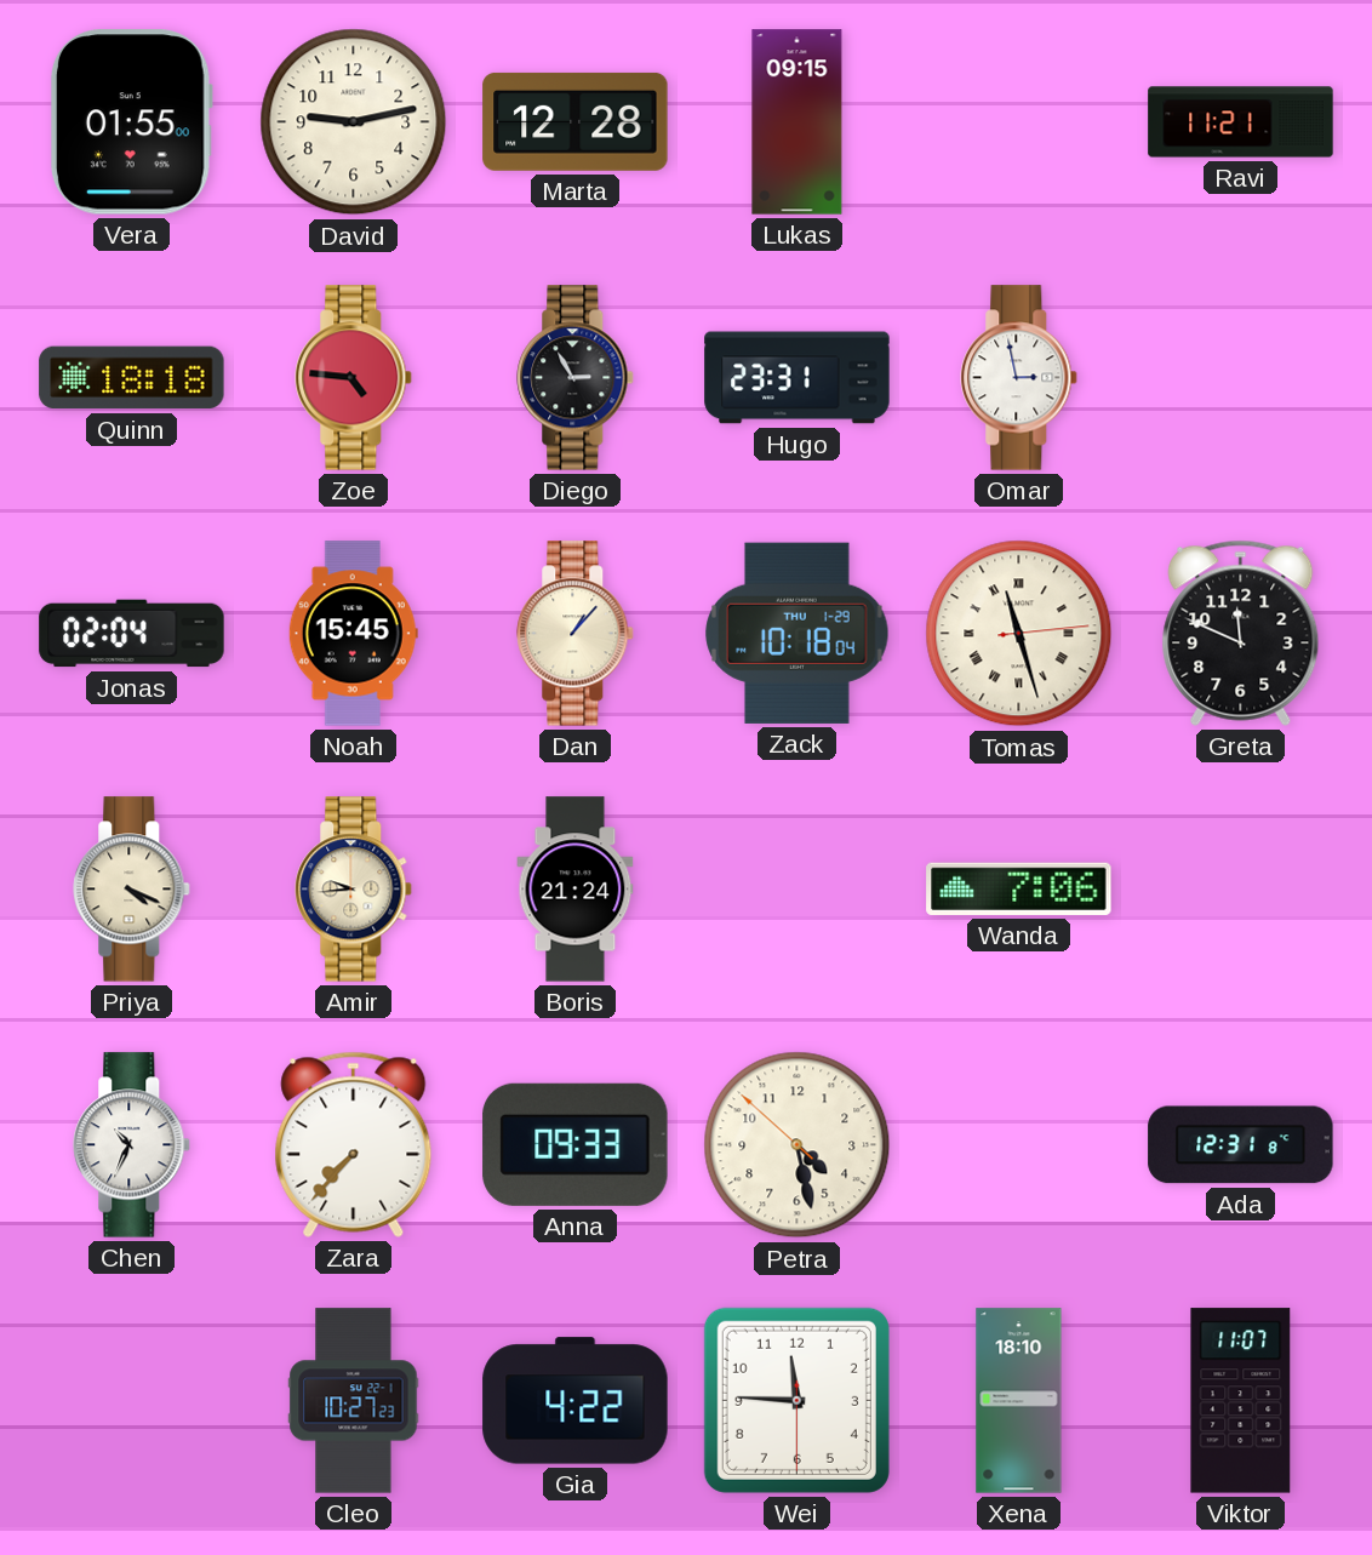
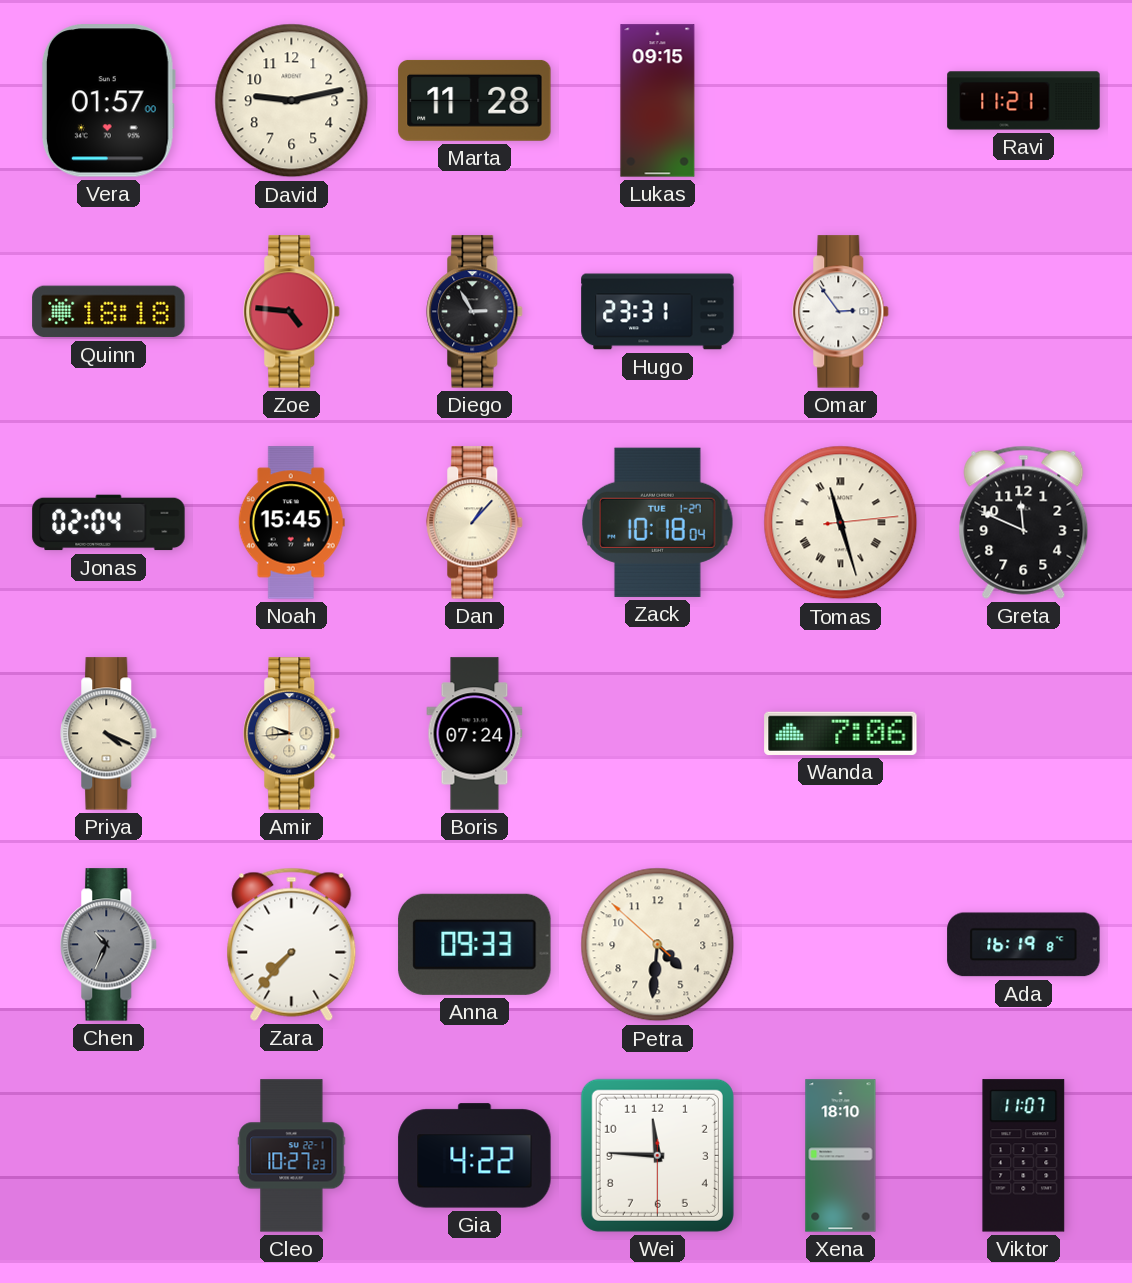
Vera: 01:55 -> 01:57 (108, 101)
Marta: 12:28 -> 11:28 (475, 100)
Omar: 2:58 -> 2:54 (841, 312)
Zack date: THU 1-29 -> TUE 1-27 (658, 522)
Boris: 21:24 -> 07:24 (475, 734)
Chen dial: white -> grey (109, 945)
Petra: 4:27 -> 4:30 (658, 945)
Ada: 12:31 -> 16:19 (1024, 945)
